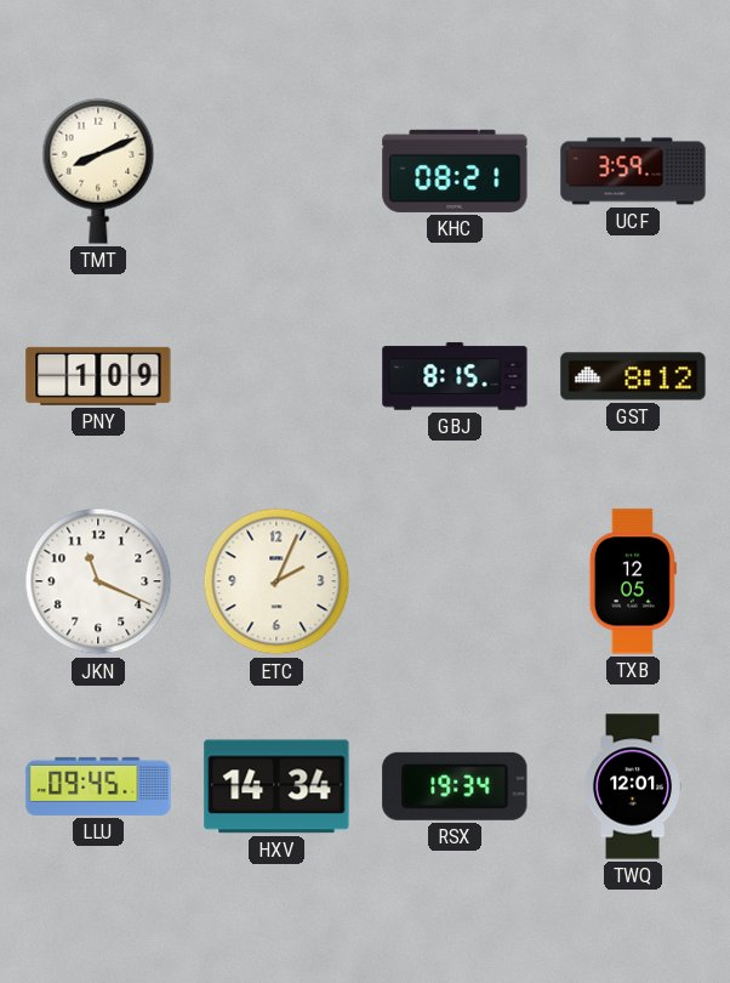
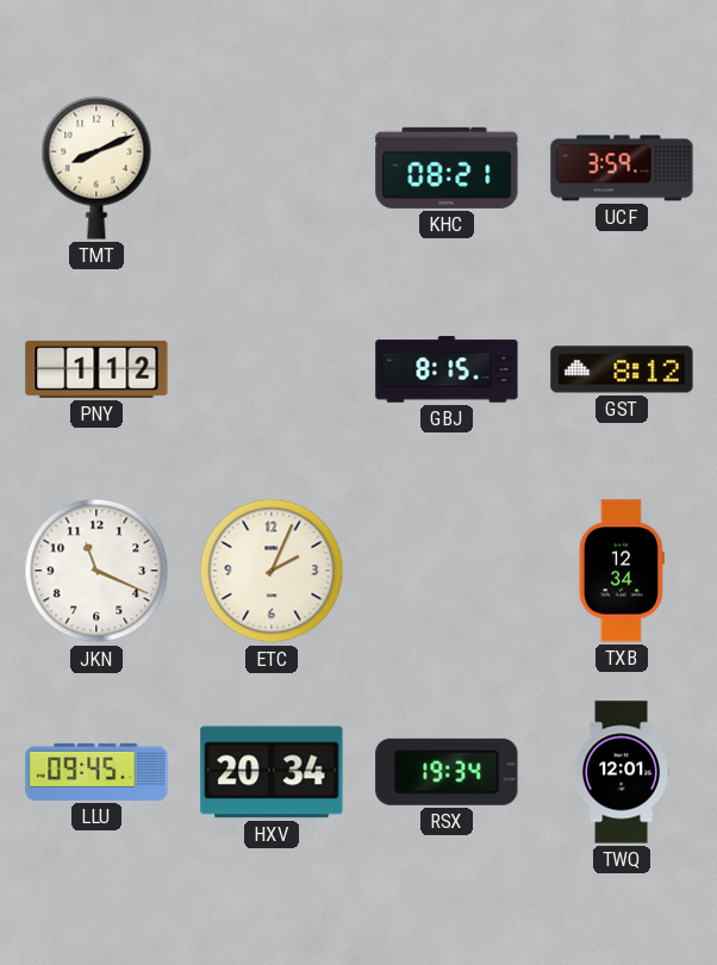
PNY: 1:09 -> 1:12 (96, 369)
TXB: 12:05 -> 12:34 (622, 571)
HXV: 14:34 -> 20:34 (272, 772)
